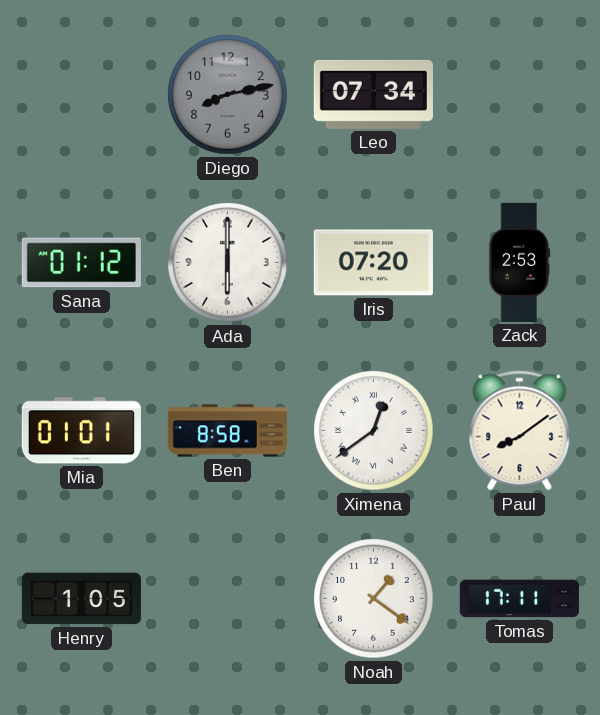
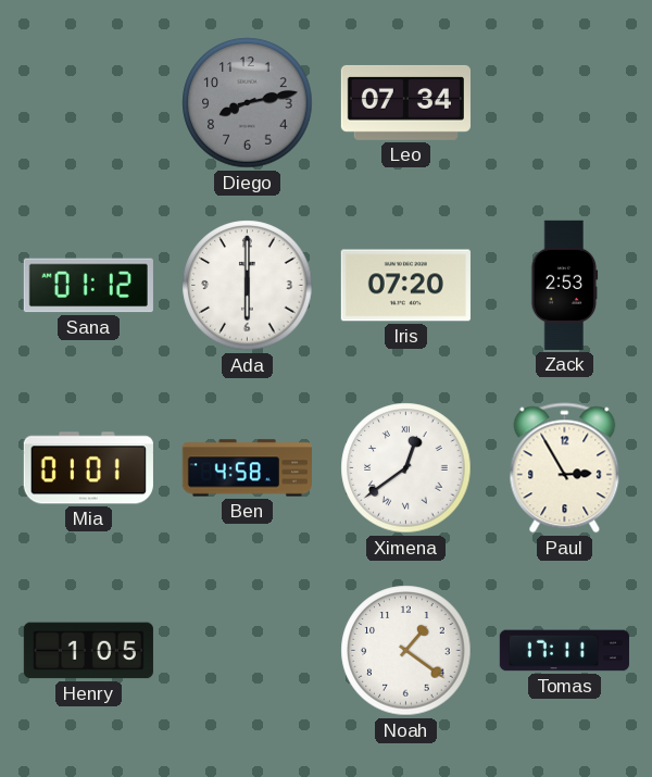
Ben: 8:58 -> 4:58 (247, 468)
Paul: 8:09 -> 2:55 (565, 468)
